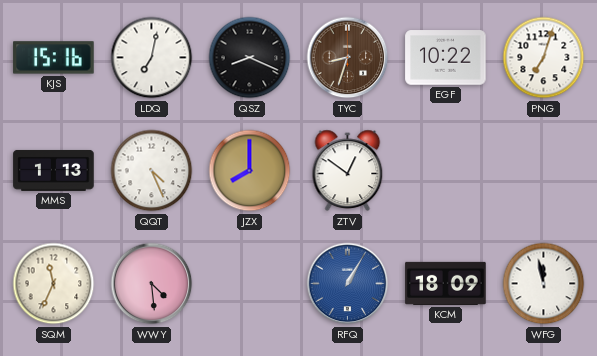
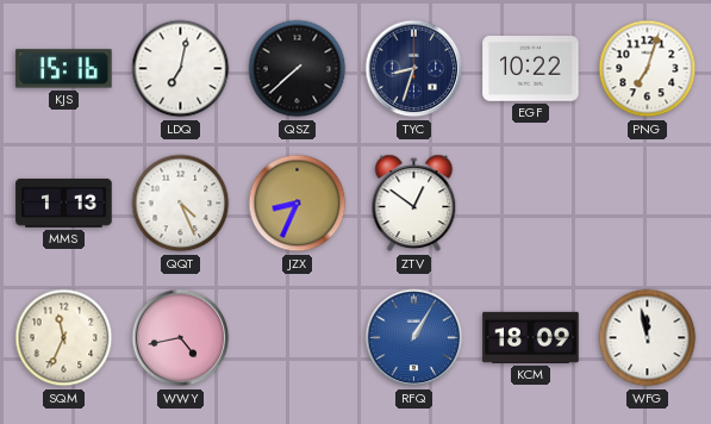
QSZ: 8:19 -> 7:38 (298, 69)
TYC dial: brown -> navy (414, 69)
JZX: 8:00 -> 8:34 (298, 204)
WWY: 4:29 -> 4:43 (181, 338)
